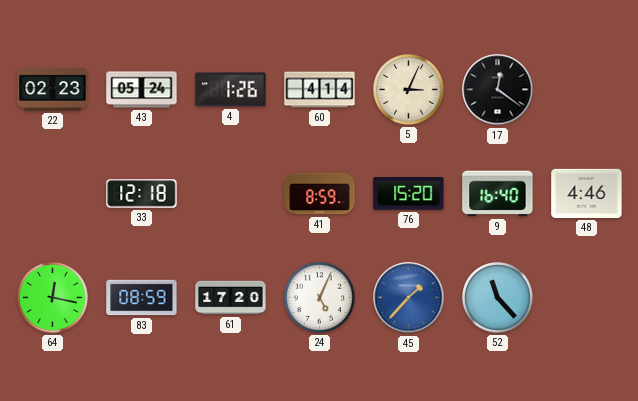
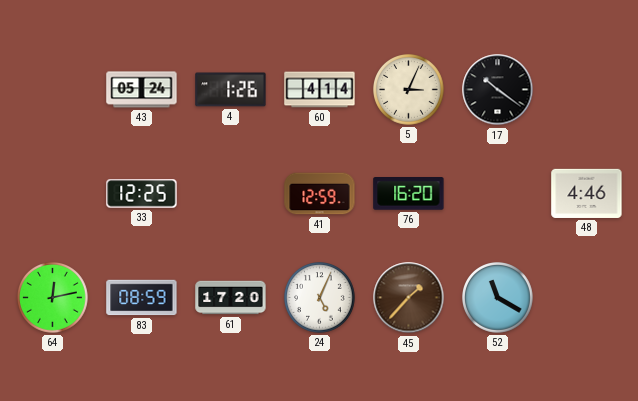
22: 02:23 -> none (53, 90)
17: 12:21 -> 10:21 (498, 90)
33: 12:18 -> 12:25 (142, 194)
41: 8:59 -> 12:59 (320, 194)
76: 15:20 -> 16:20 (409, 194)
9: 16:40 -> none (498, 194)
64: 12:17 -> 12:13 (53, 298)
45 dial: blue -> brown (409, 298)
52: 11:23 -> 11:20 (498, 298)
